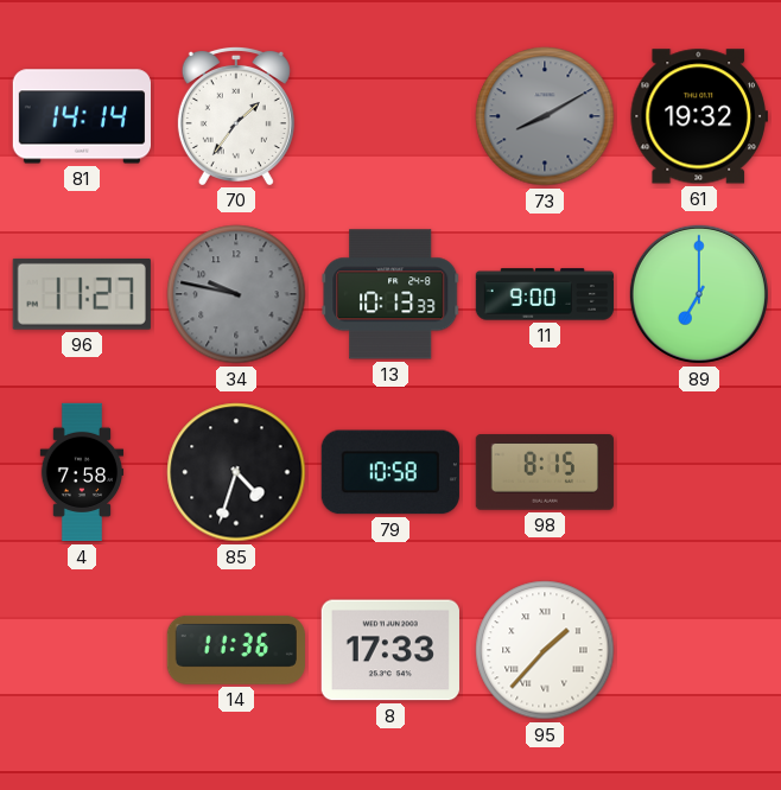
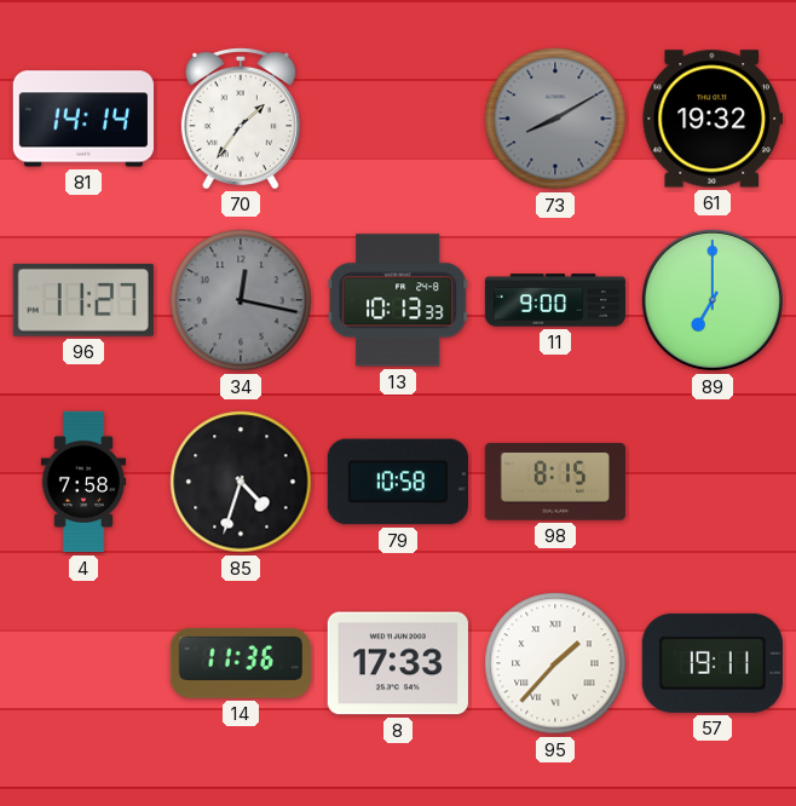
34: 9:47 -> 12:17 (241, 300)
57: none -> 19:11 (713, 663)
